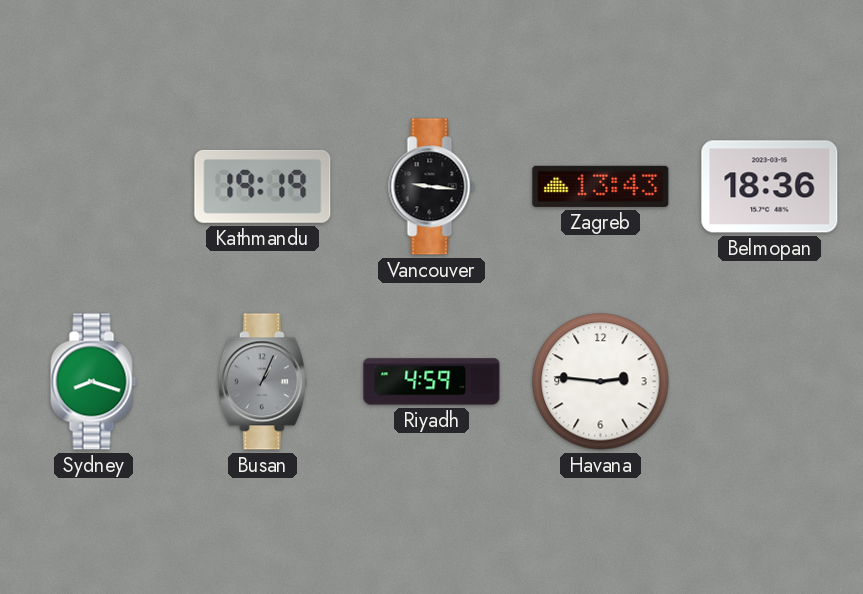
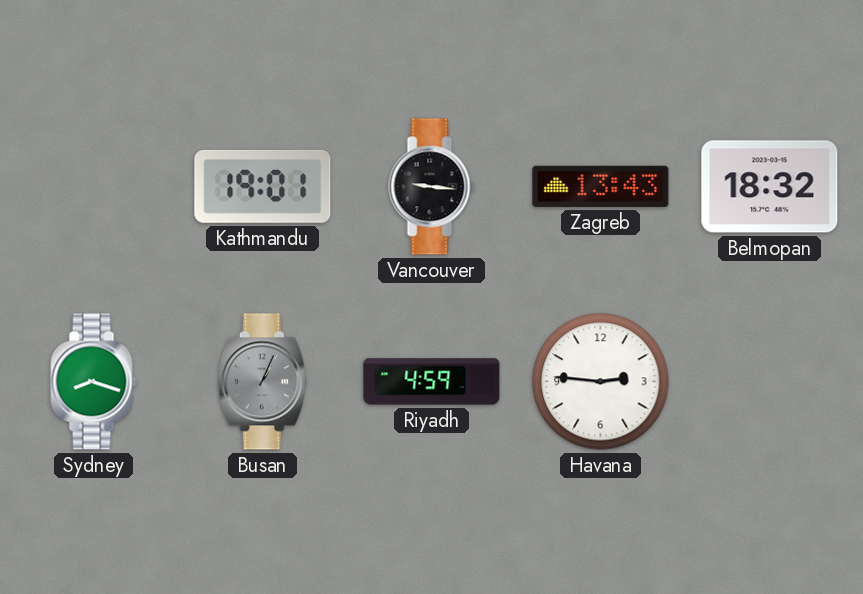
Kathmandu: 19:19 -> 19:01 (263, 186)
Belmopan: 18:36 -> 18:32 (770, 187)
